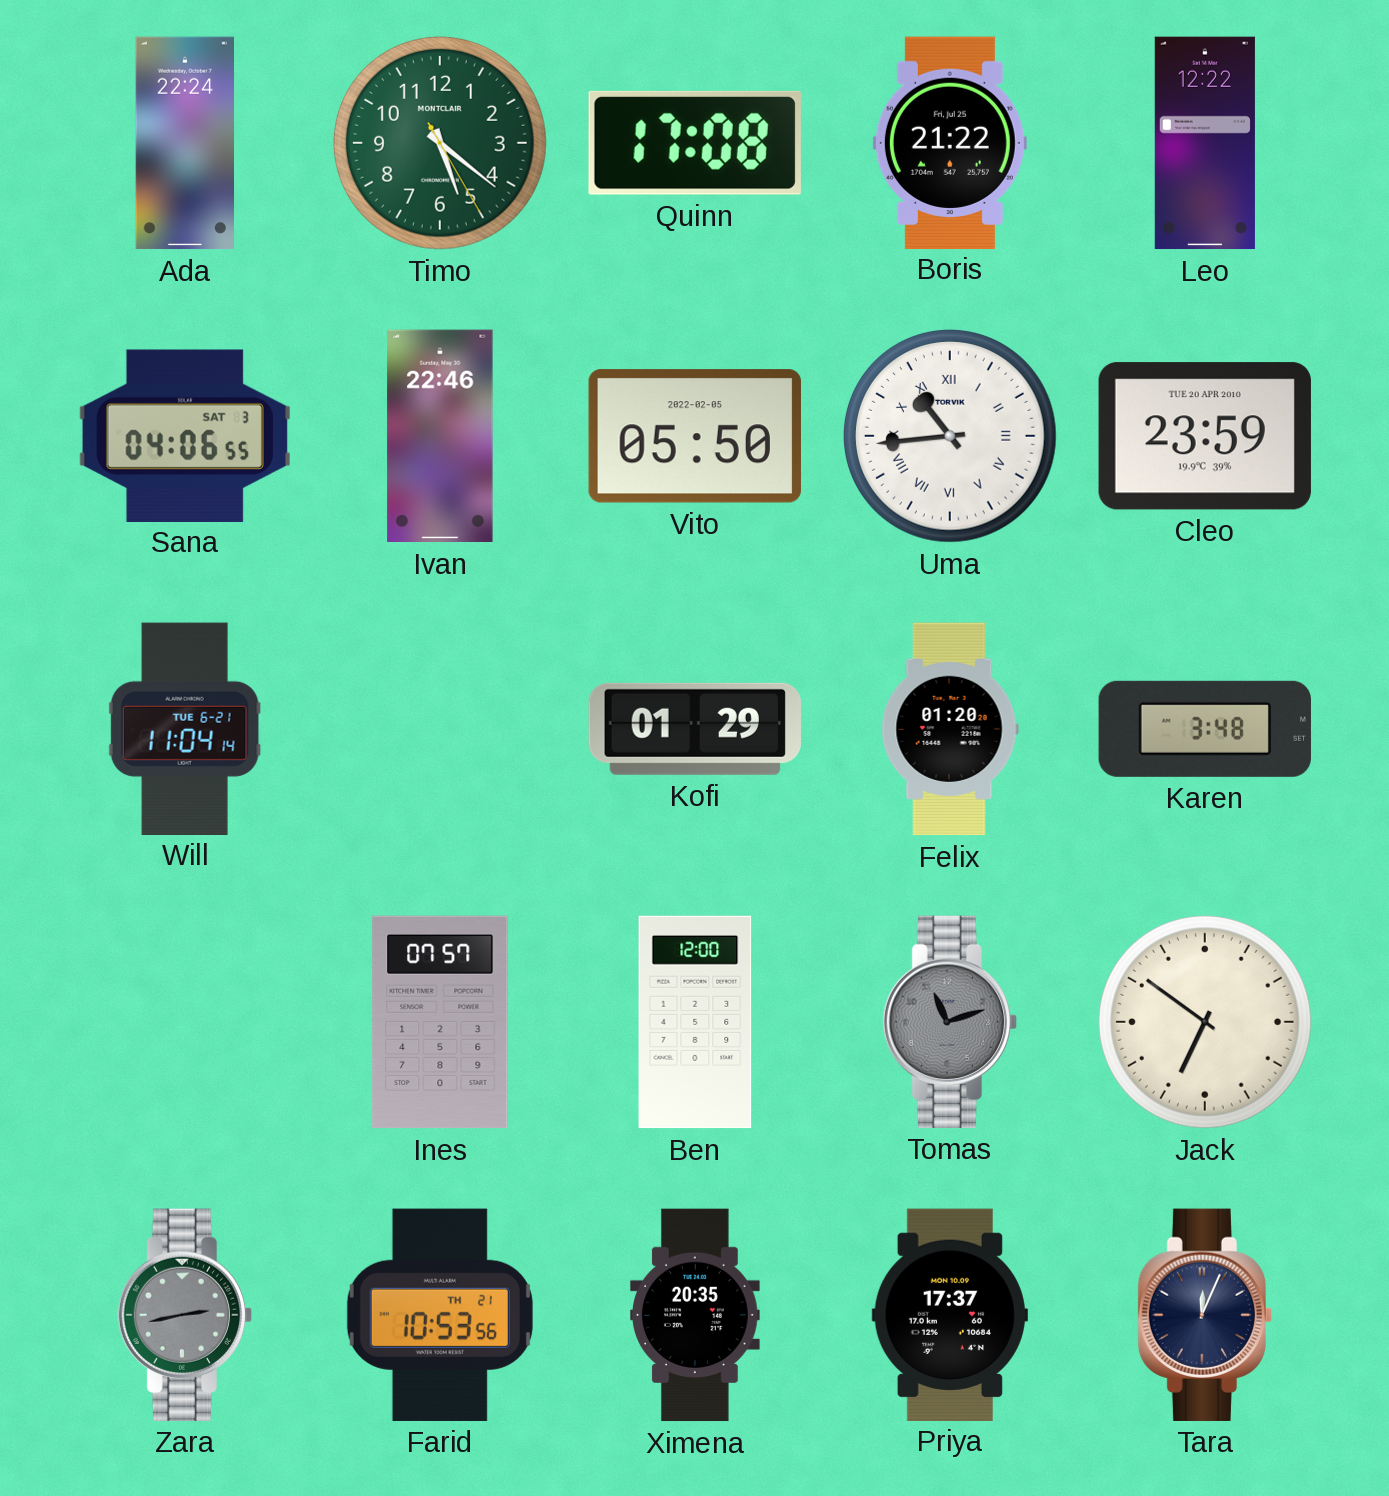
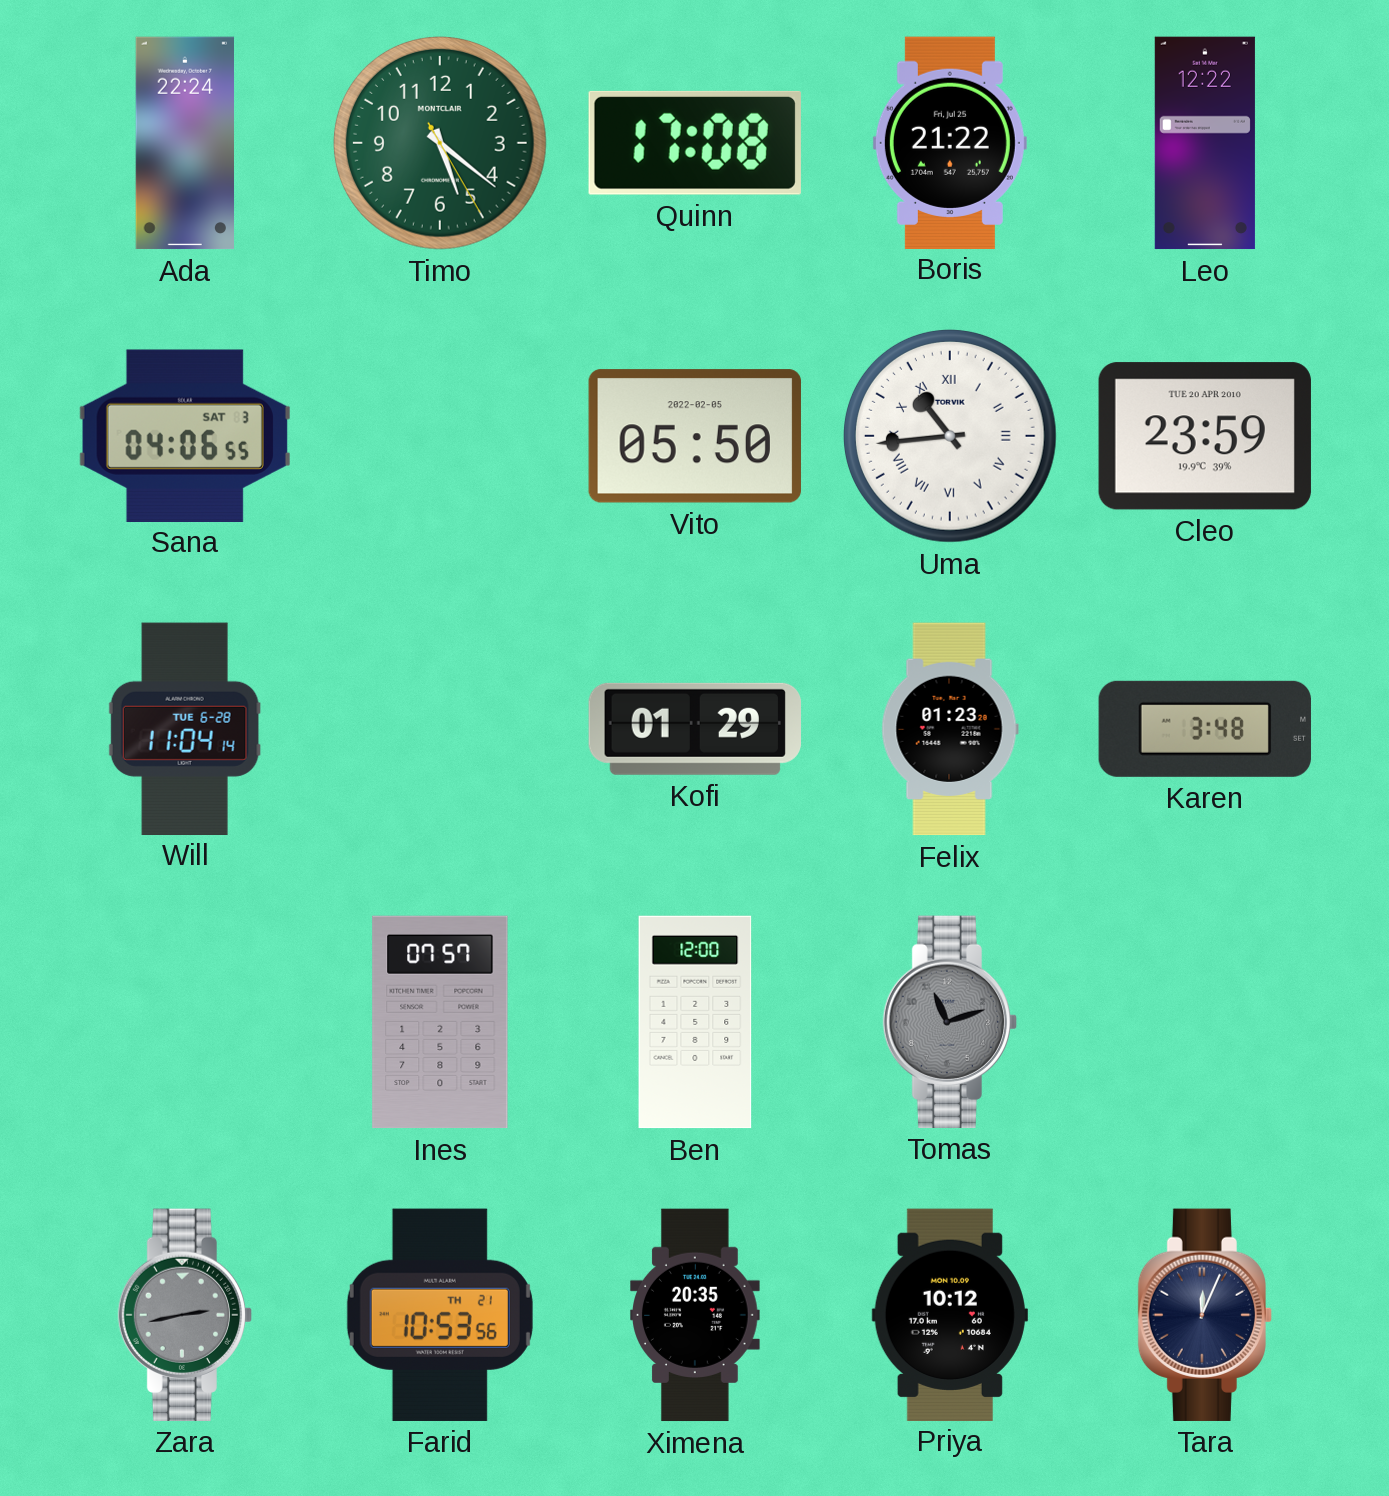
Ivan: 22:46 -> none (440, 436)
Will date: TUE 6-21 -> TUE 6-28 (185, 728)
Felix: 01:20 -> 01:23 (950, 729)
Jack: 6:51 -> none (1205, 1022)
Priya: 17:37 -> 10:12 (950, 1314)
